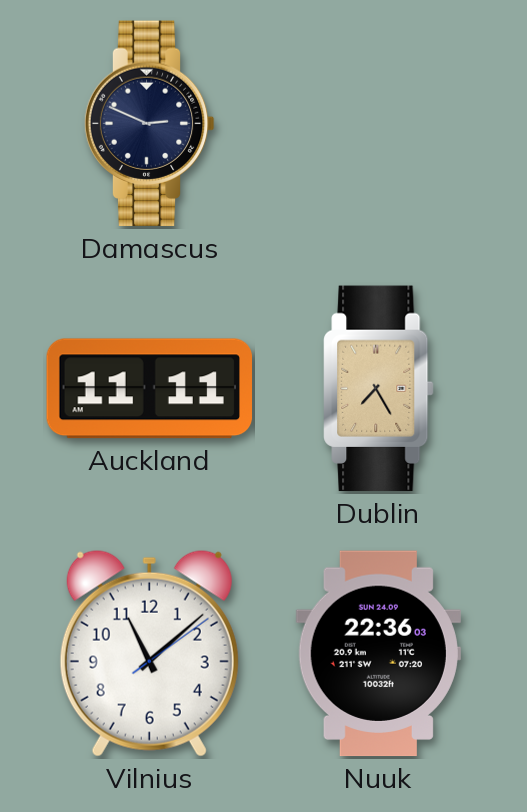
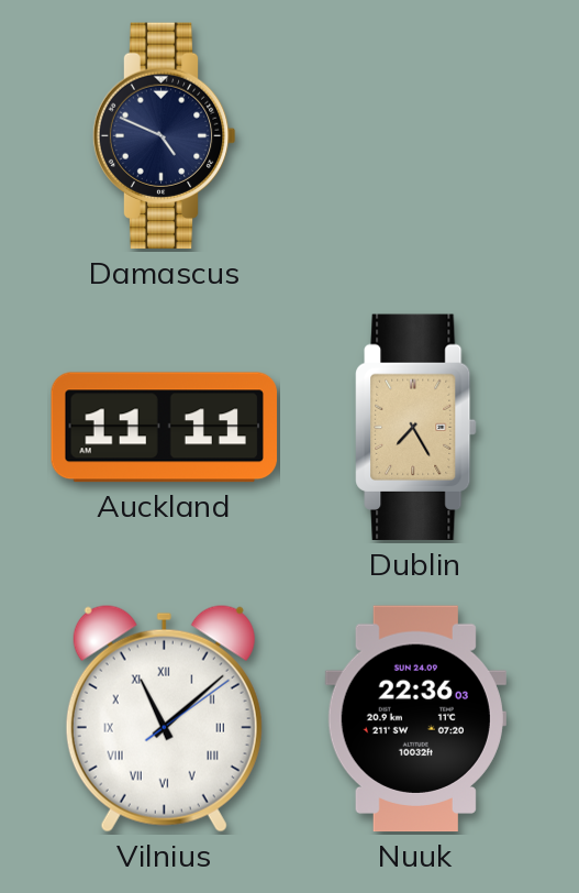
Damascus: 2:49 -> 4:49 (164, 136)
Vilnius numerals: Arabic -> Roman (164, 718)
